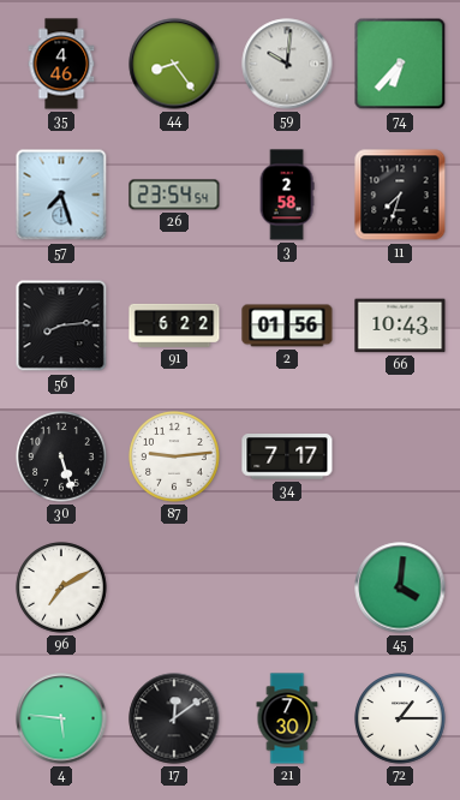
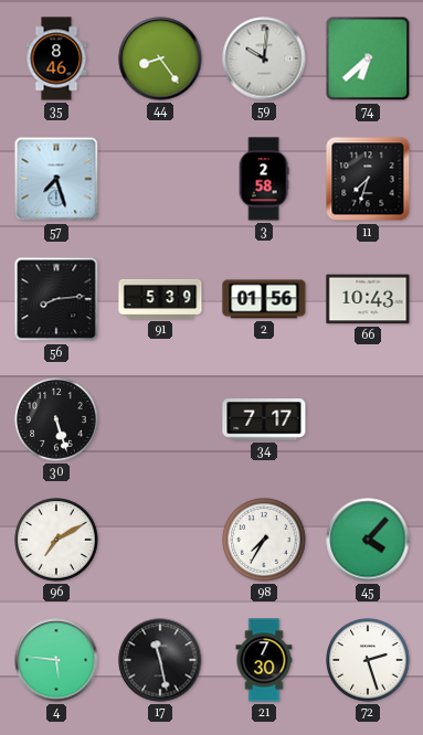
35: 4:46 -> 8:46 (56, 58)
74: 6:37 -> 6:38 (368, 58)
26: 23:54 -> none (174, 195)
91: 6:22 -> 5:39 (160, 299)
87: 9:14 -> none (174, 456)
98: none -> 7:35 (264, 540)
45: 4:01 -> 4:07 (368, 540)
17: 12:09 -> 11:28 (160, 660)
72: 1:15 -> 2:27 (368, 660)
